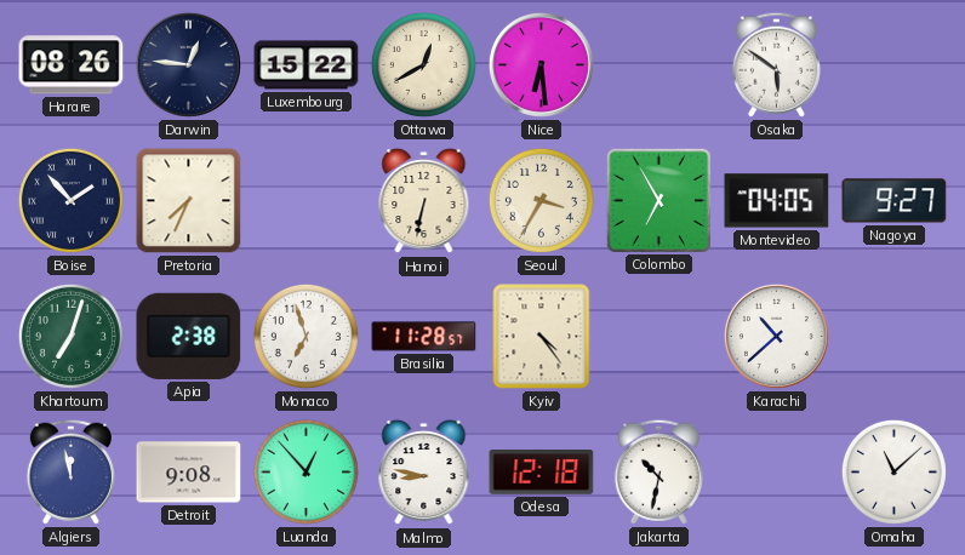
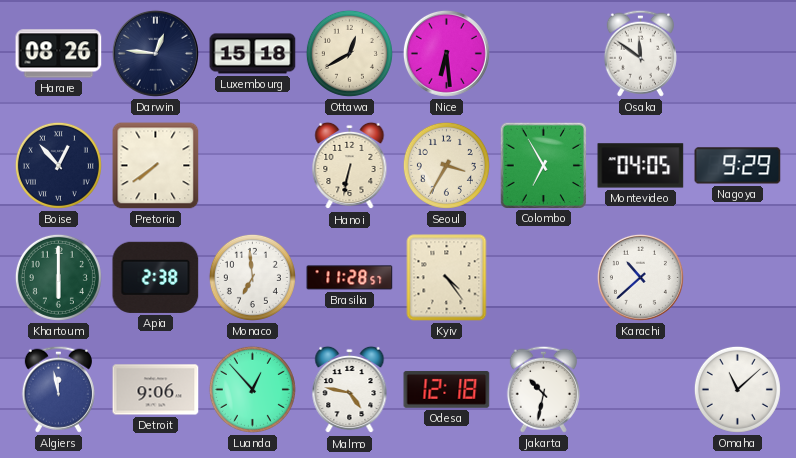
Luxembourg: 15:22 -> 15:18 (253, 54)
Osaka: 5:51 -> 11:51 (640, 53)
Boise: 1:53 -> 12:53 (58, 165)
Pretoria: 7:34 -> 7:39 (156, 166)
Nagoya: 9:27 -> 9:29 (738, 166)
Khartoum: 7:03 -> 6:00 (58, 277)
Monaco: 6:57 -> 6:59 (252, 277)
Detroit: 9:08 -> 9:06 (156, 390)
Malmo: 8:47 -> 4:47 (350, 390)
